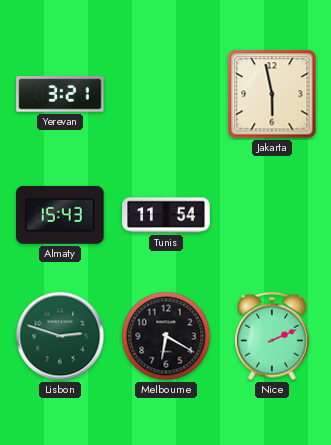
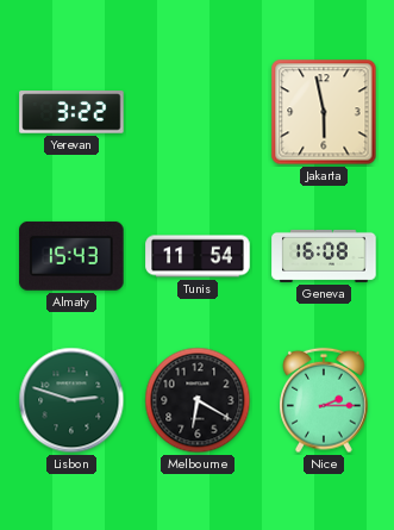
Yerevan: 3:21 -> 3:22 (71, 112)
Geneva: none -> 16:08 (324, 256)
Nice: 2:11 -> 2:15 (324, 400)
